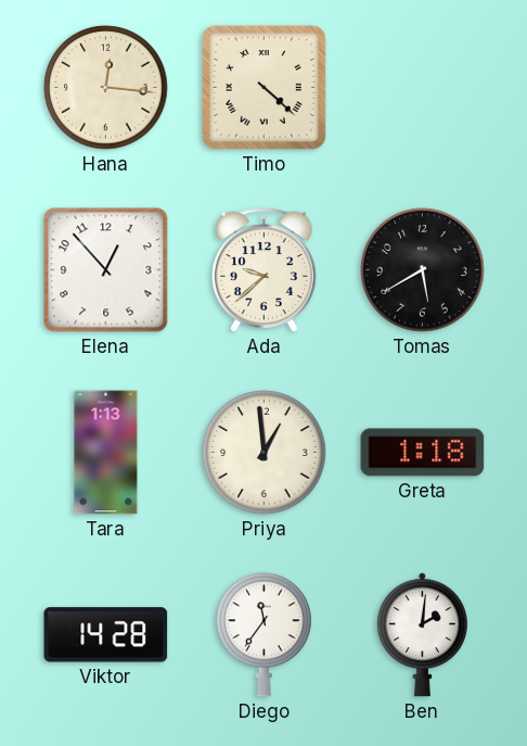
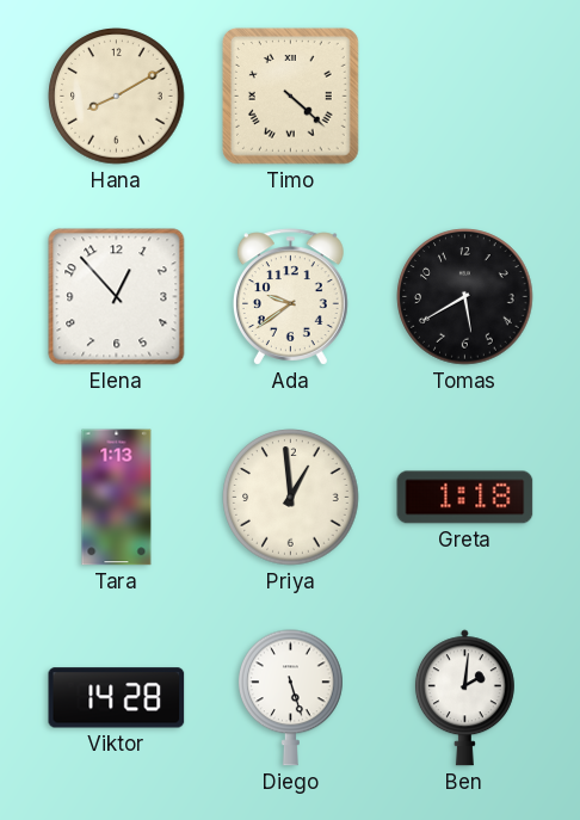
Hana: 12:16 -> 8:10 (117, 97)
Ada: 9:38 -> 9:39 (290, 297)
Diego: 11:36 -> 5:27 (291, 698)
